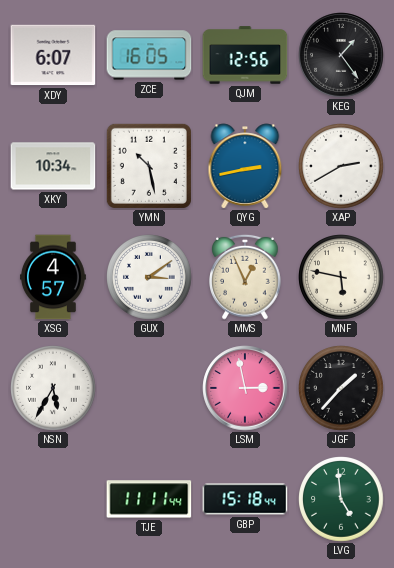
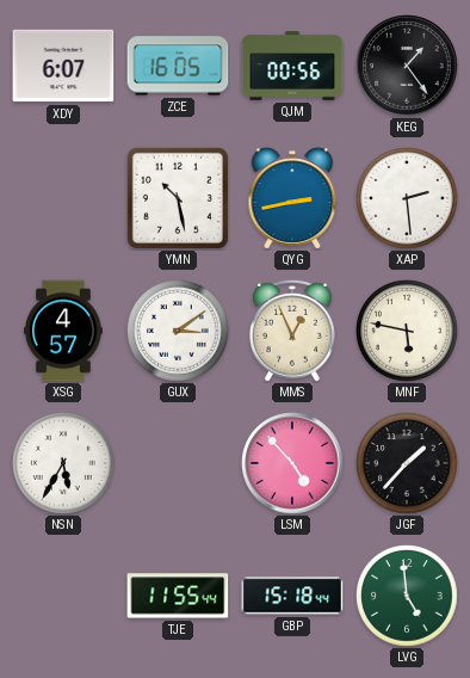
QJM: 12:56 -> 00:56 (292, 66)
XKY: 10:34 -> none (53, 166)
XAP: 2:40 -> 2:29 (407, 198)
LSM: 2:58 -> 4:53 (292, 463)
TJE: 11:11 -> 11:55 (178, 596)
